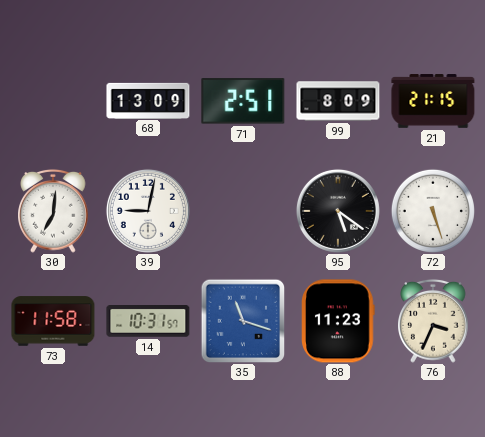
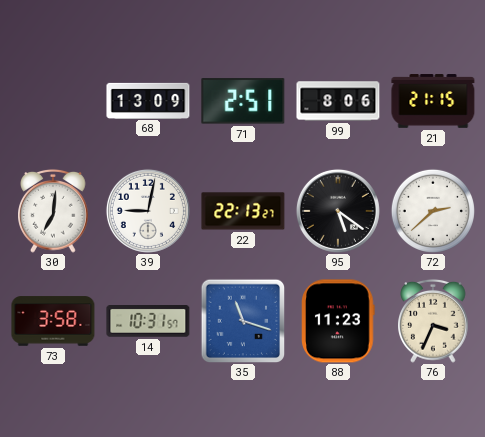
99: 8:09 -> 8:06 (338, 101)
22: none -> 22:13 (243, 211)
72: 5:27 -> 2:38 (433, 211)
73: 11:58 -> 3:58 (53, 321)
